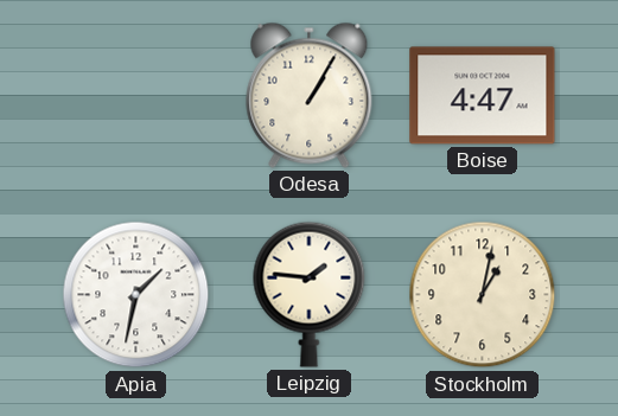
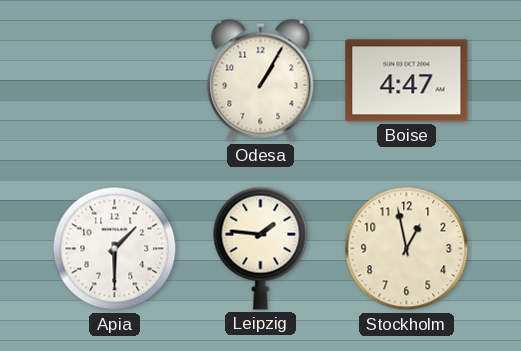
Apia: 1:32 -> 1:30 (115, 249)
Stockholm: 1:02 -> 12:58 (407, 249)
